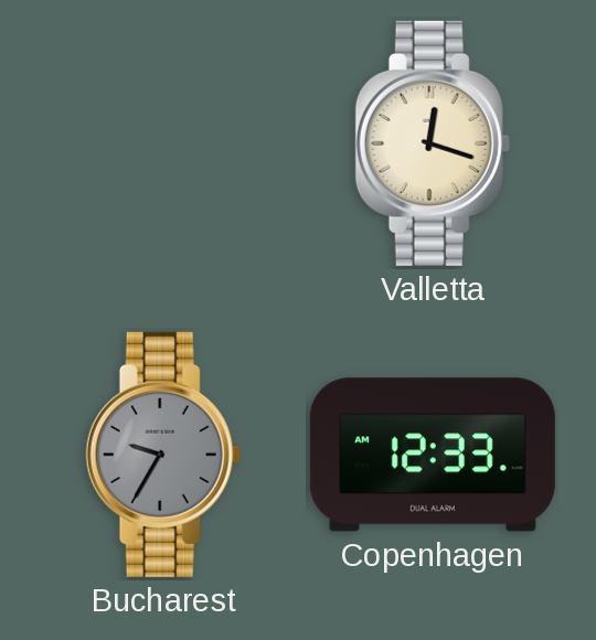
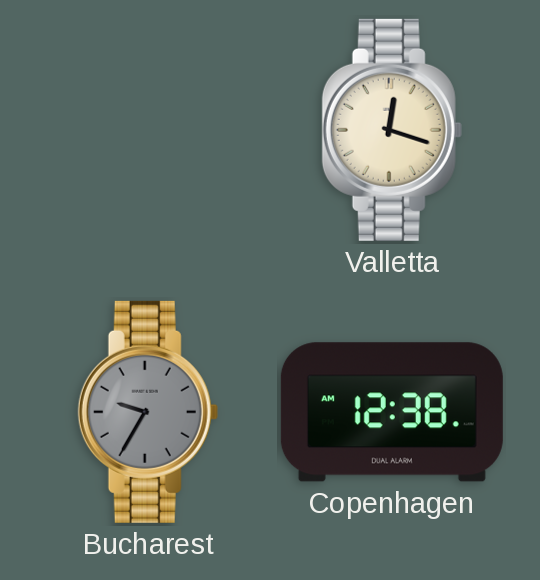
Copenhagen: 12:33 -> 12:38 (392, 412)
